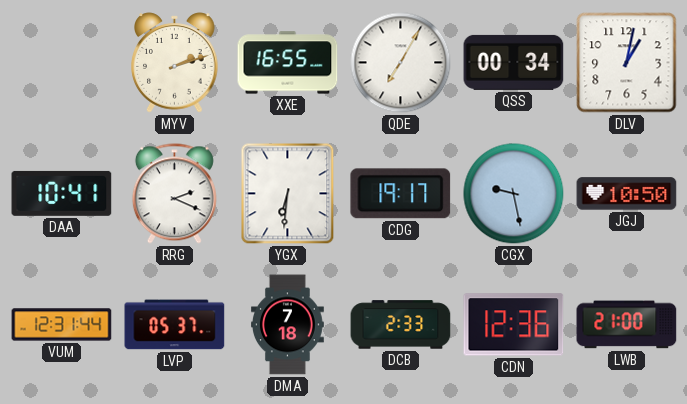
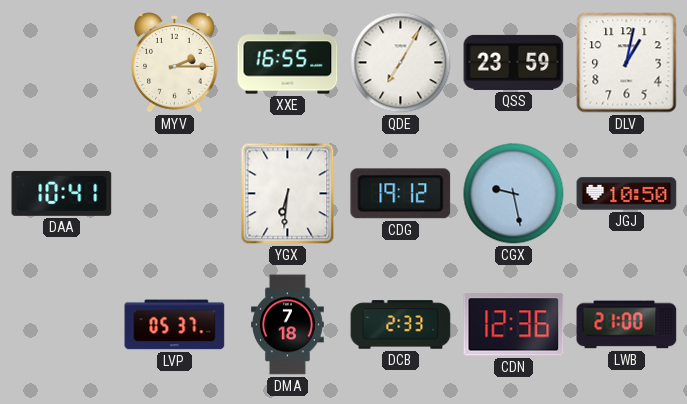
MYV: 2:12 -> 2:15 (175, 63)
QSS: 00:34 -> 23:59 (514, 62)
RRG: 2:19 -> none (174, 194)
CDG: 19:17 -> 19:12 (401, 194)
VUM: 12:31 -> none (62, 325)
